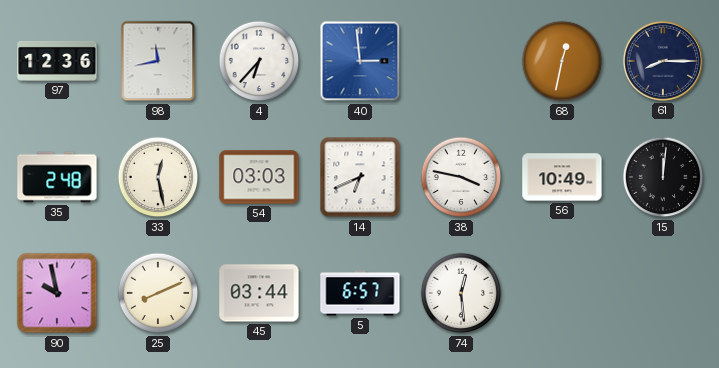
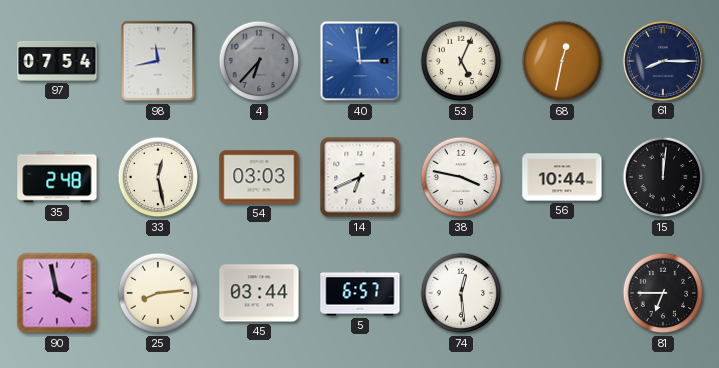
97: 12:36 -> 07:54 (57, 61)
4 dial: white -> grey (259, 61)
53: none -> 5:04 (461, 61)
56: 10:49 -> 10:44 (562, 177)
90: 9:58 -> 3:58 (57, 293)
25: 8:11 -> 8:14 (158, 293)
81: none -> 6:45 (663, 293)
